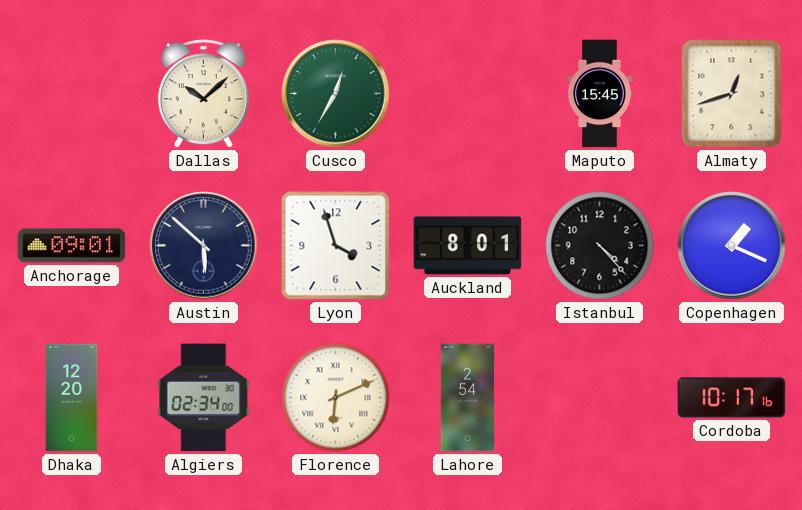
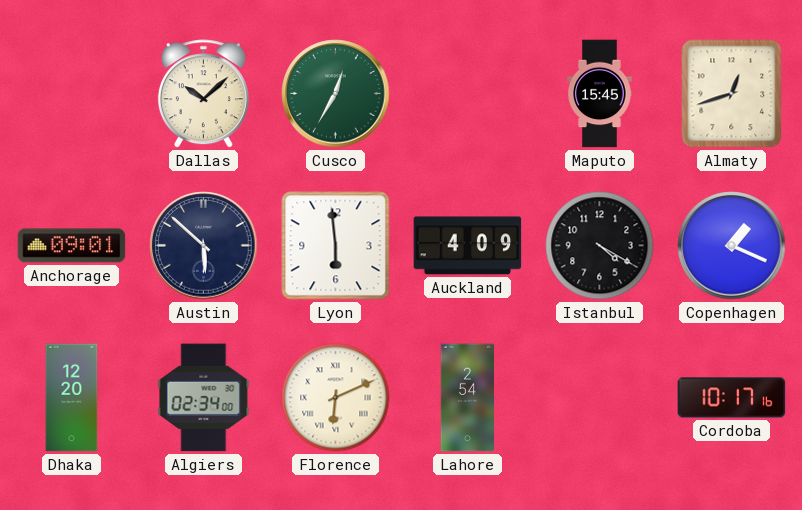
Lyon: 3:57 -> 5:59 (336, 246)
Auckland: 8:01 -> 4:09 (468, 246)
Istanbul: 4:23 -> 4:20 (600, 246)
